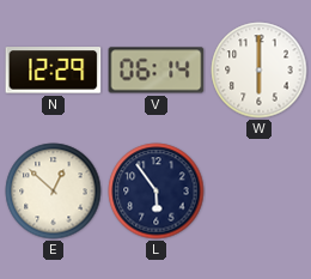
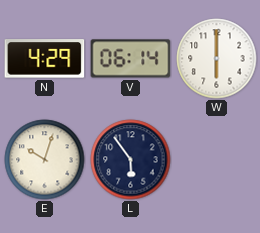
N: 12:29 -> 4:29 (45, 59)
E: 12:52 -> 10:03 (45, 160)
